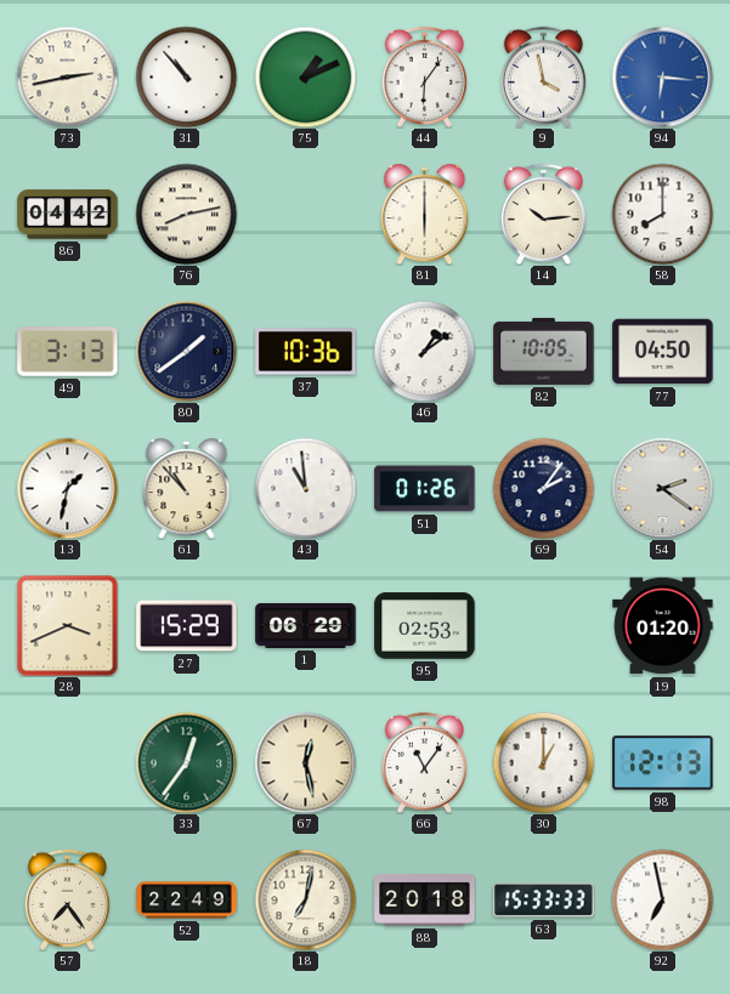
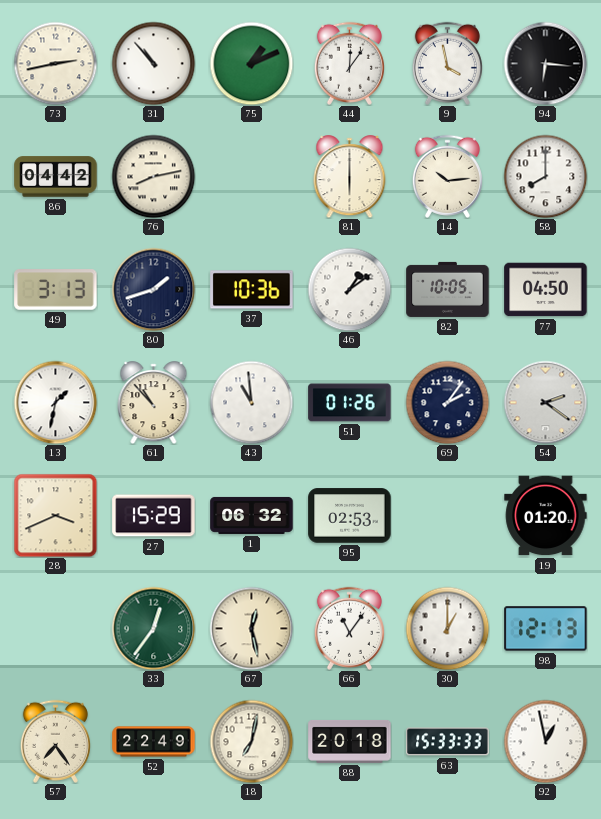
44: 6:06 -> 12:06 (349, 63)
94 dial: blue -> black (545, 63)
80: 1:39 -> 1:42 (153, 289)
1: 06:29 -> 06:32 (252, 515)
92: 6:58 -> 12:58 (545, 741)
